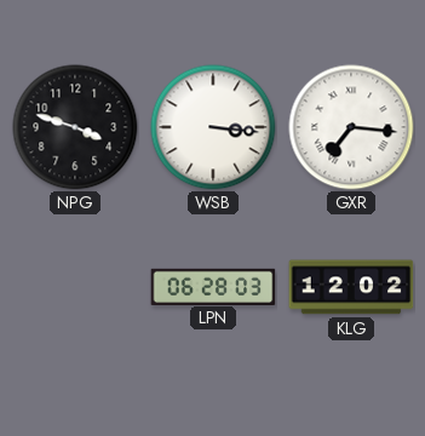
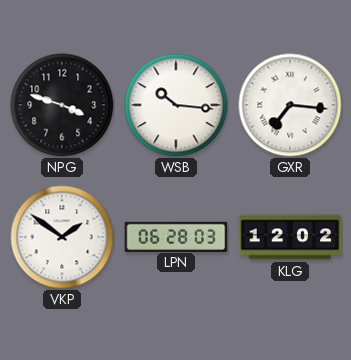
WSB: 3:16 -> 10:16 (176, 105)
VKP: none -> 1:51 (62, 237)
